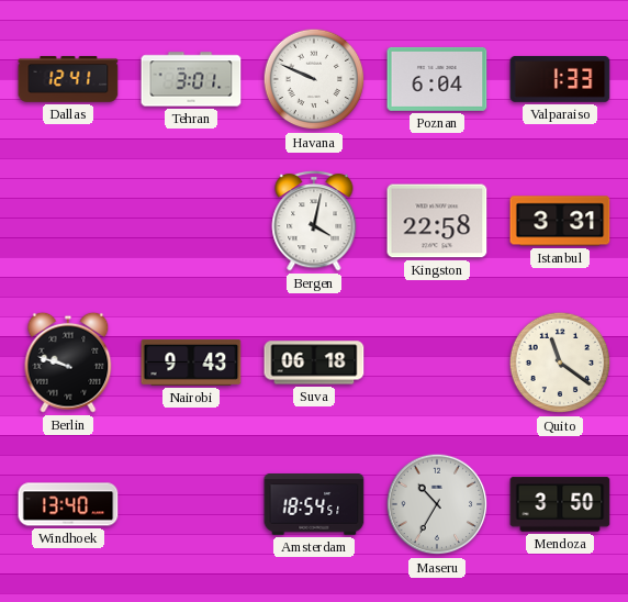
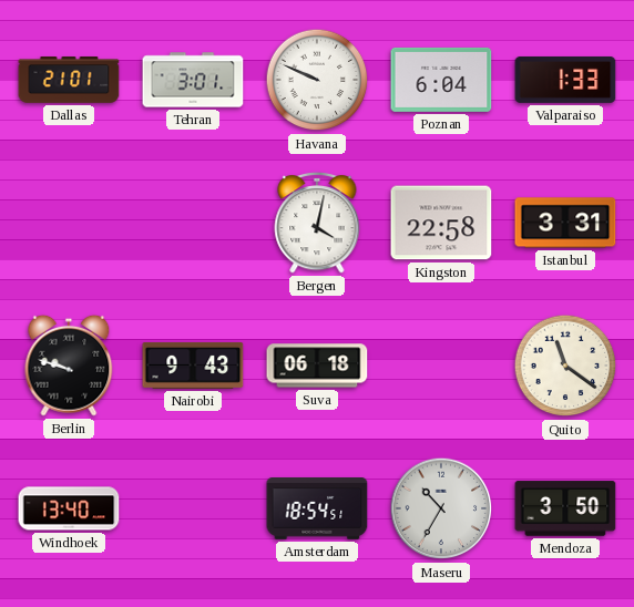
Dallas: 12:41 -> 21:01 (69, 80)
